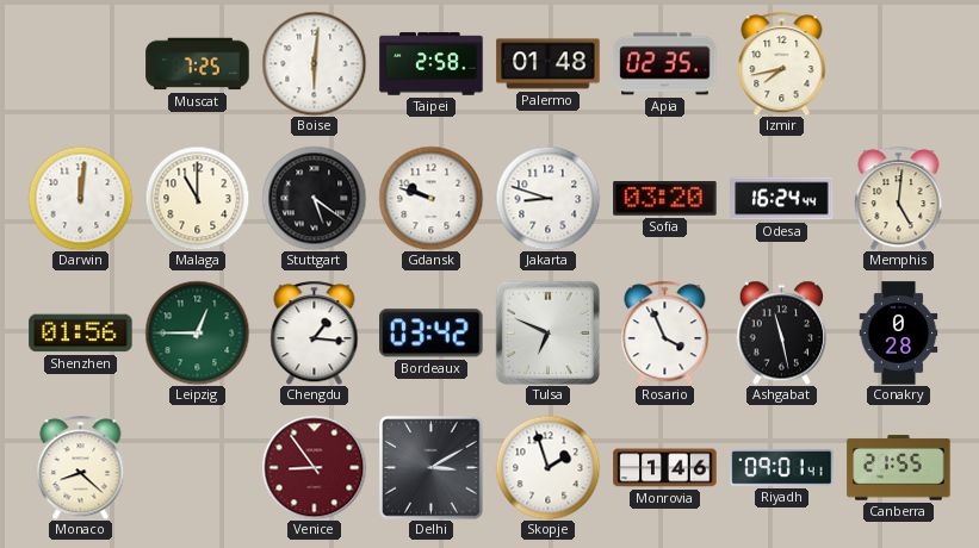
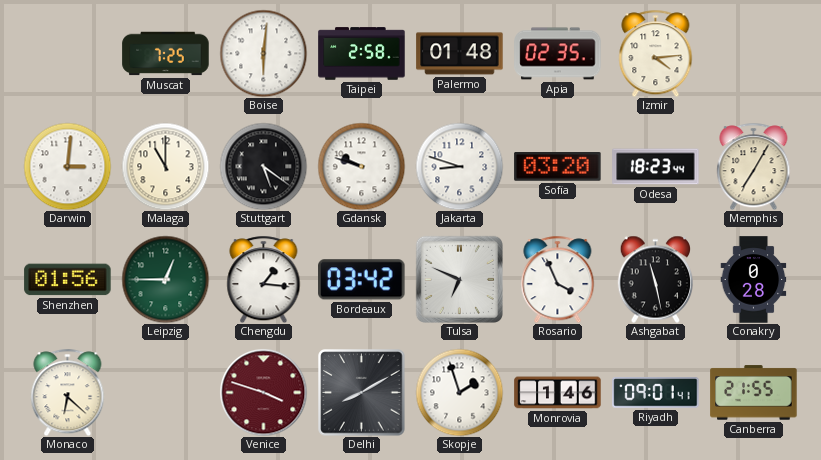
Izmir: 7:43 -> 4:14 (656, 53)
Darwin: 12:01 -> 3:01 (67, 166)
Odesa: 16:24 -> 18:23 (656, 167)
Memphis: 5:01 -> 7:05 (754, 166)
Monaco: 8:22 -> 6:22 (68, 392)
Venice: 8:54 -> 3:48 (263, 392)
Delhi: 3:10 -> 8:10 (362, 393)
